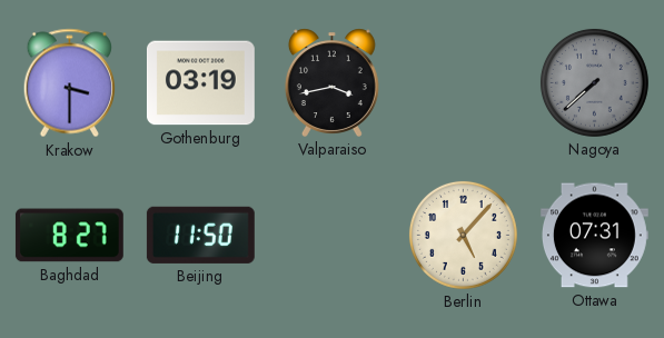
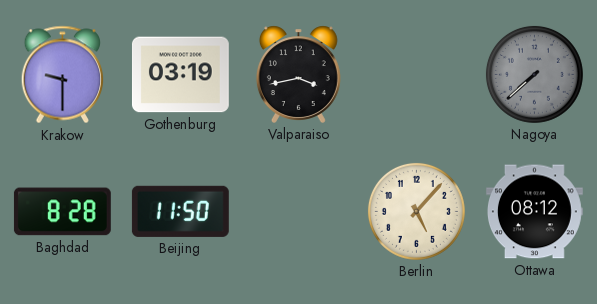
Krakow: 3:30 -> 9:30 (62, 75)
Baghdad: 8:27 -> 8:28 (62, 212)
Ottawa: 07:31 -> 08:12 (534, 212)
